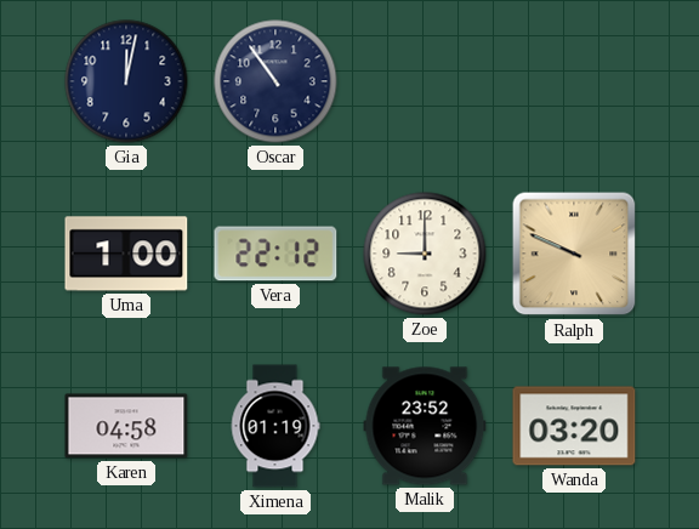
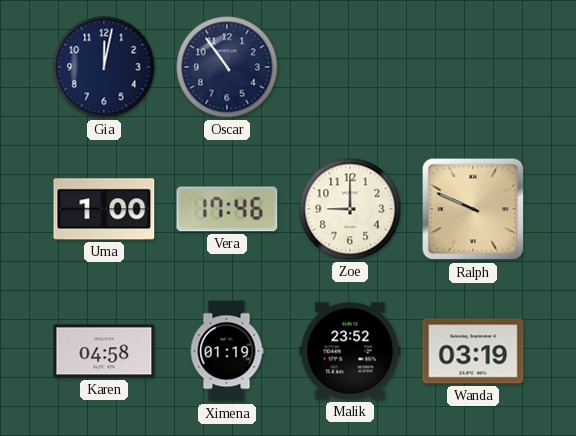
Vera: 22:12 -> 17:46 (227, 209)
Wanda: 03:20 -> 03:19 (473, 351)
